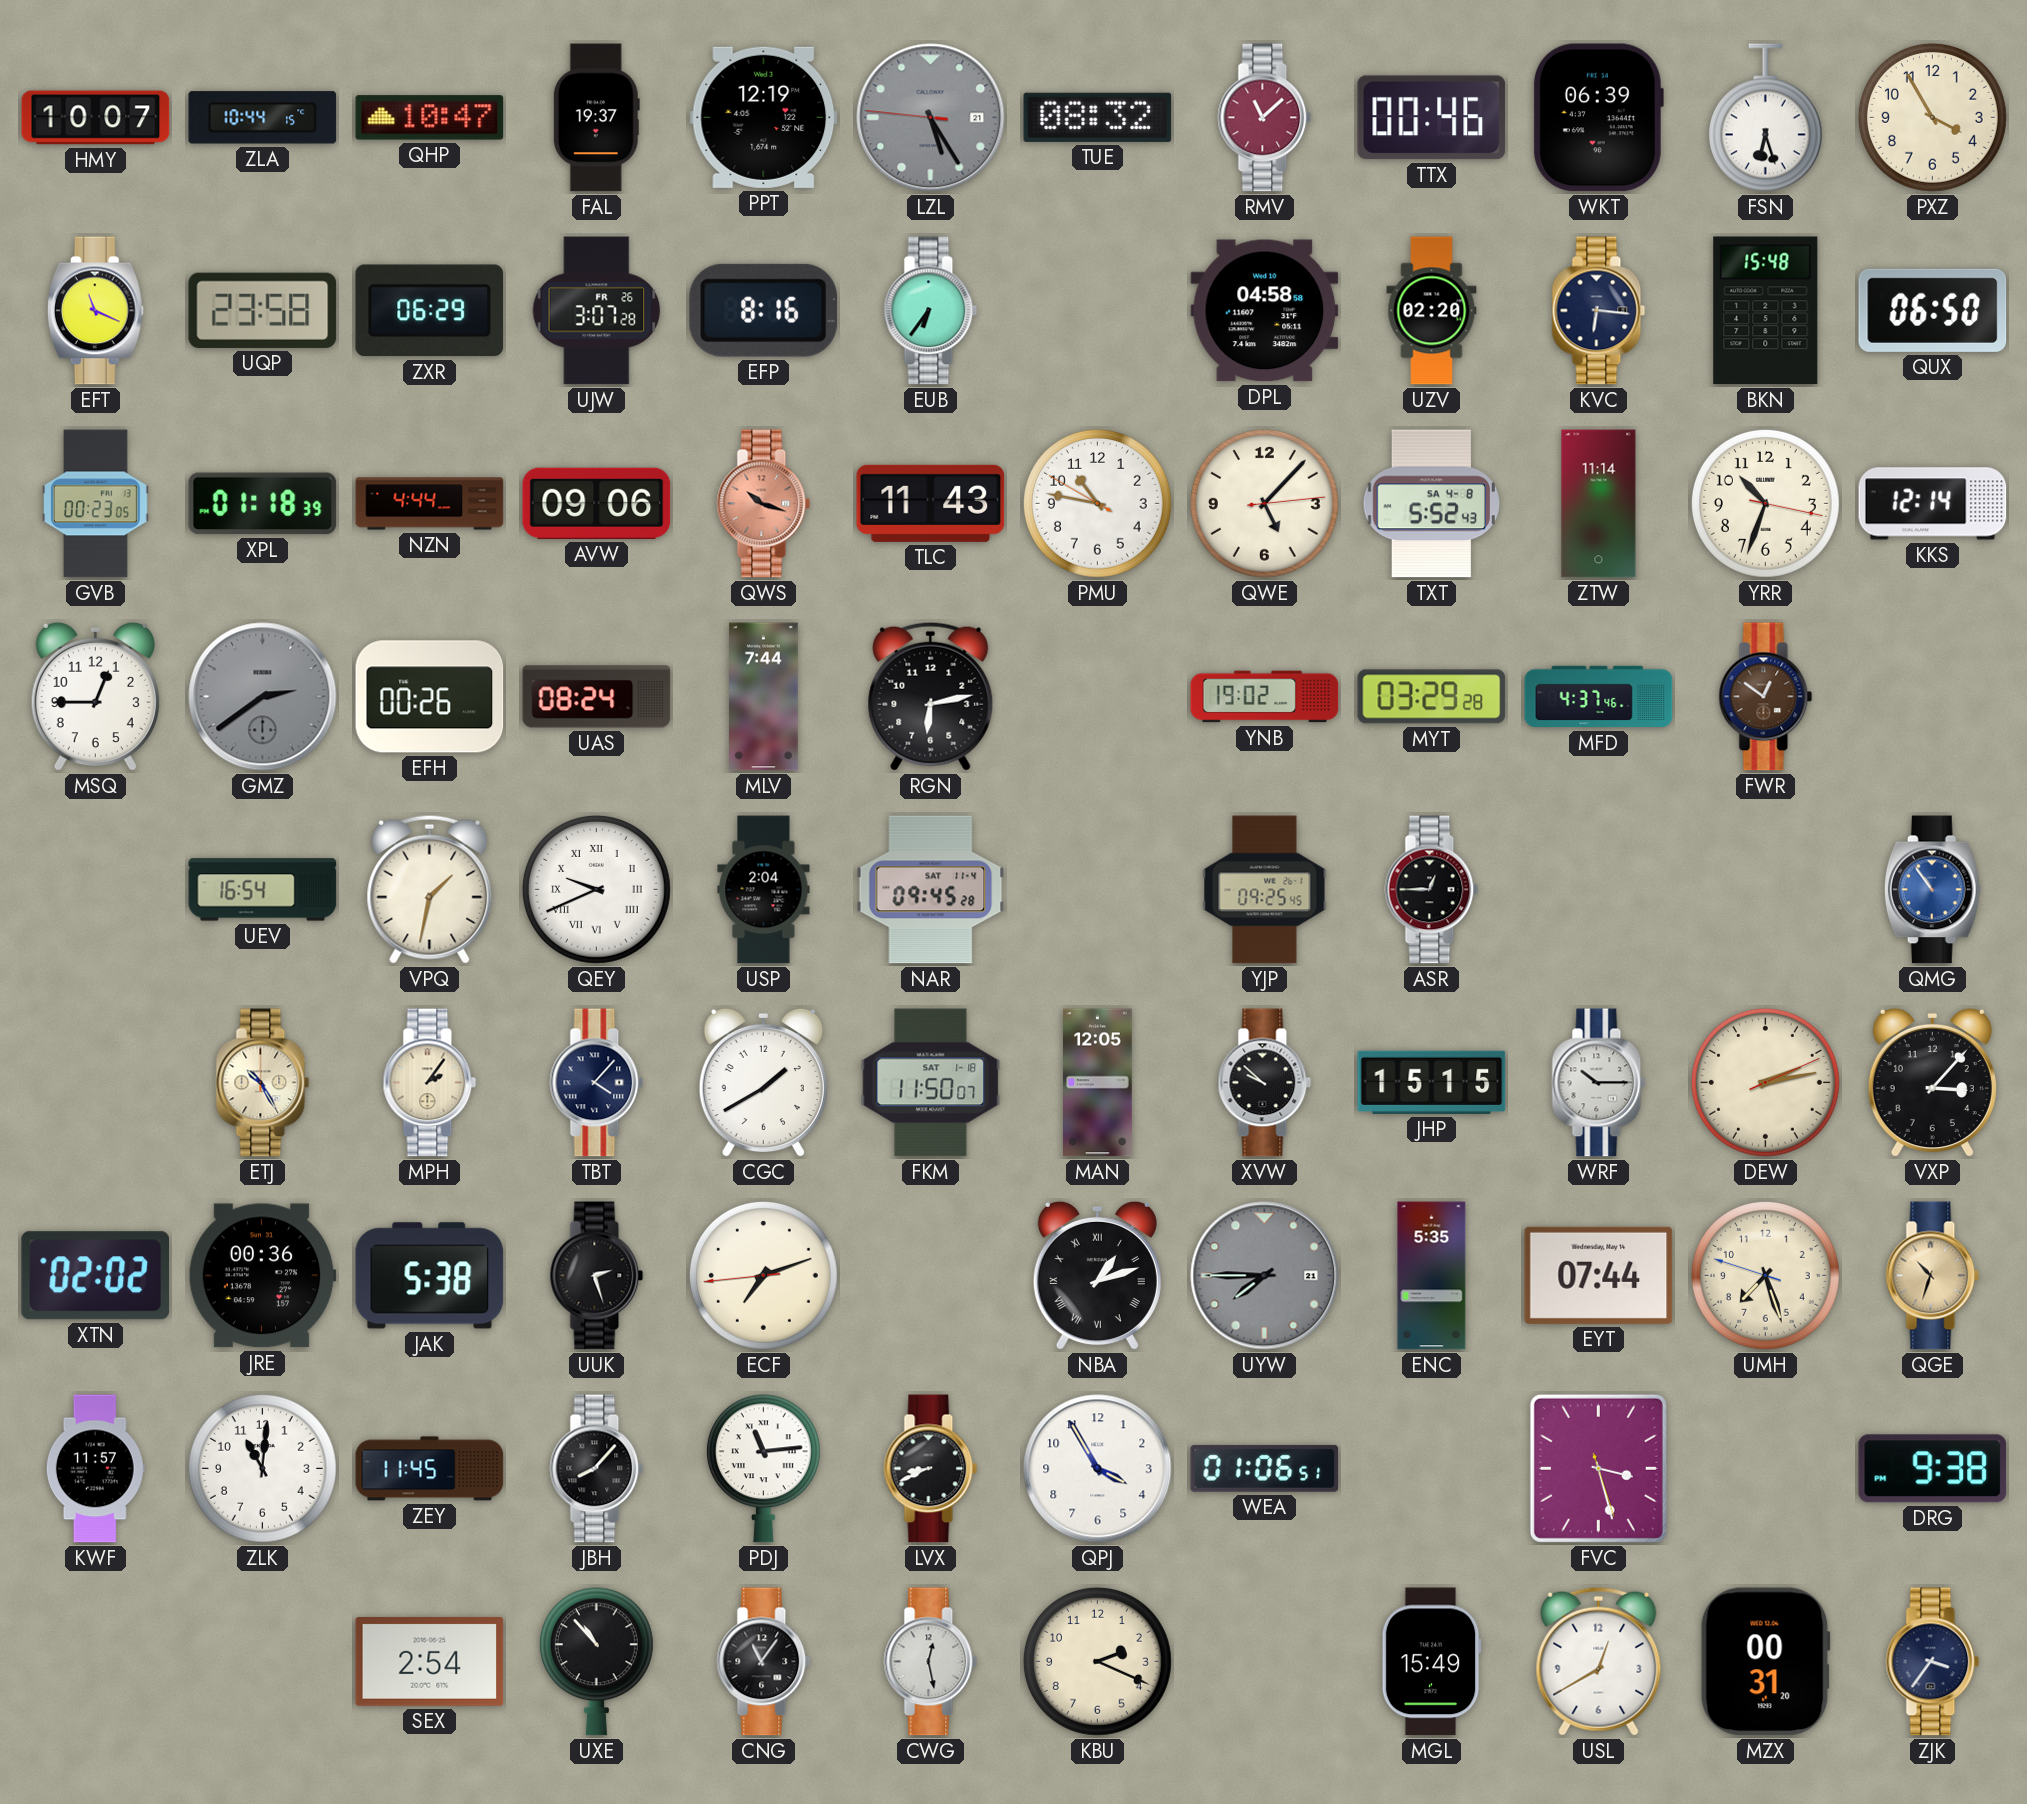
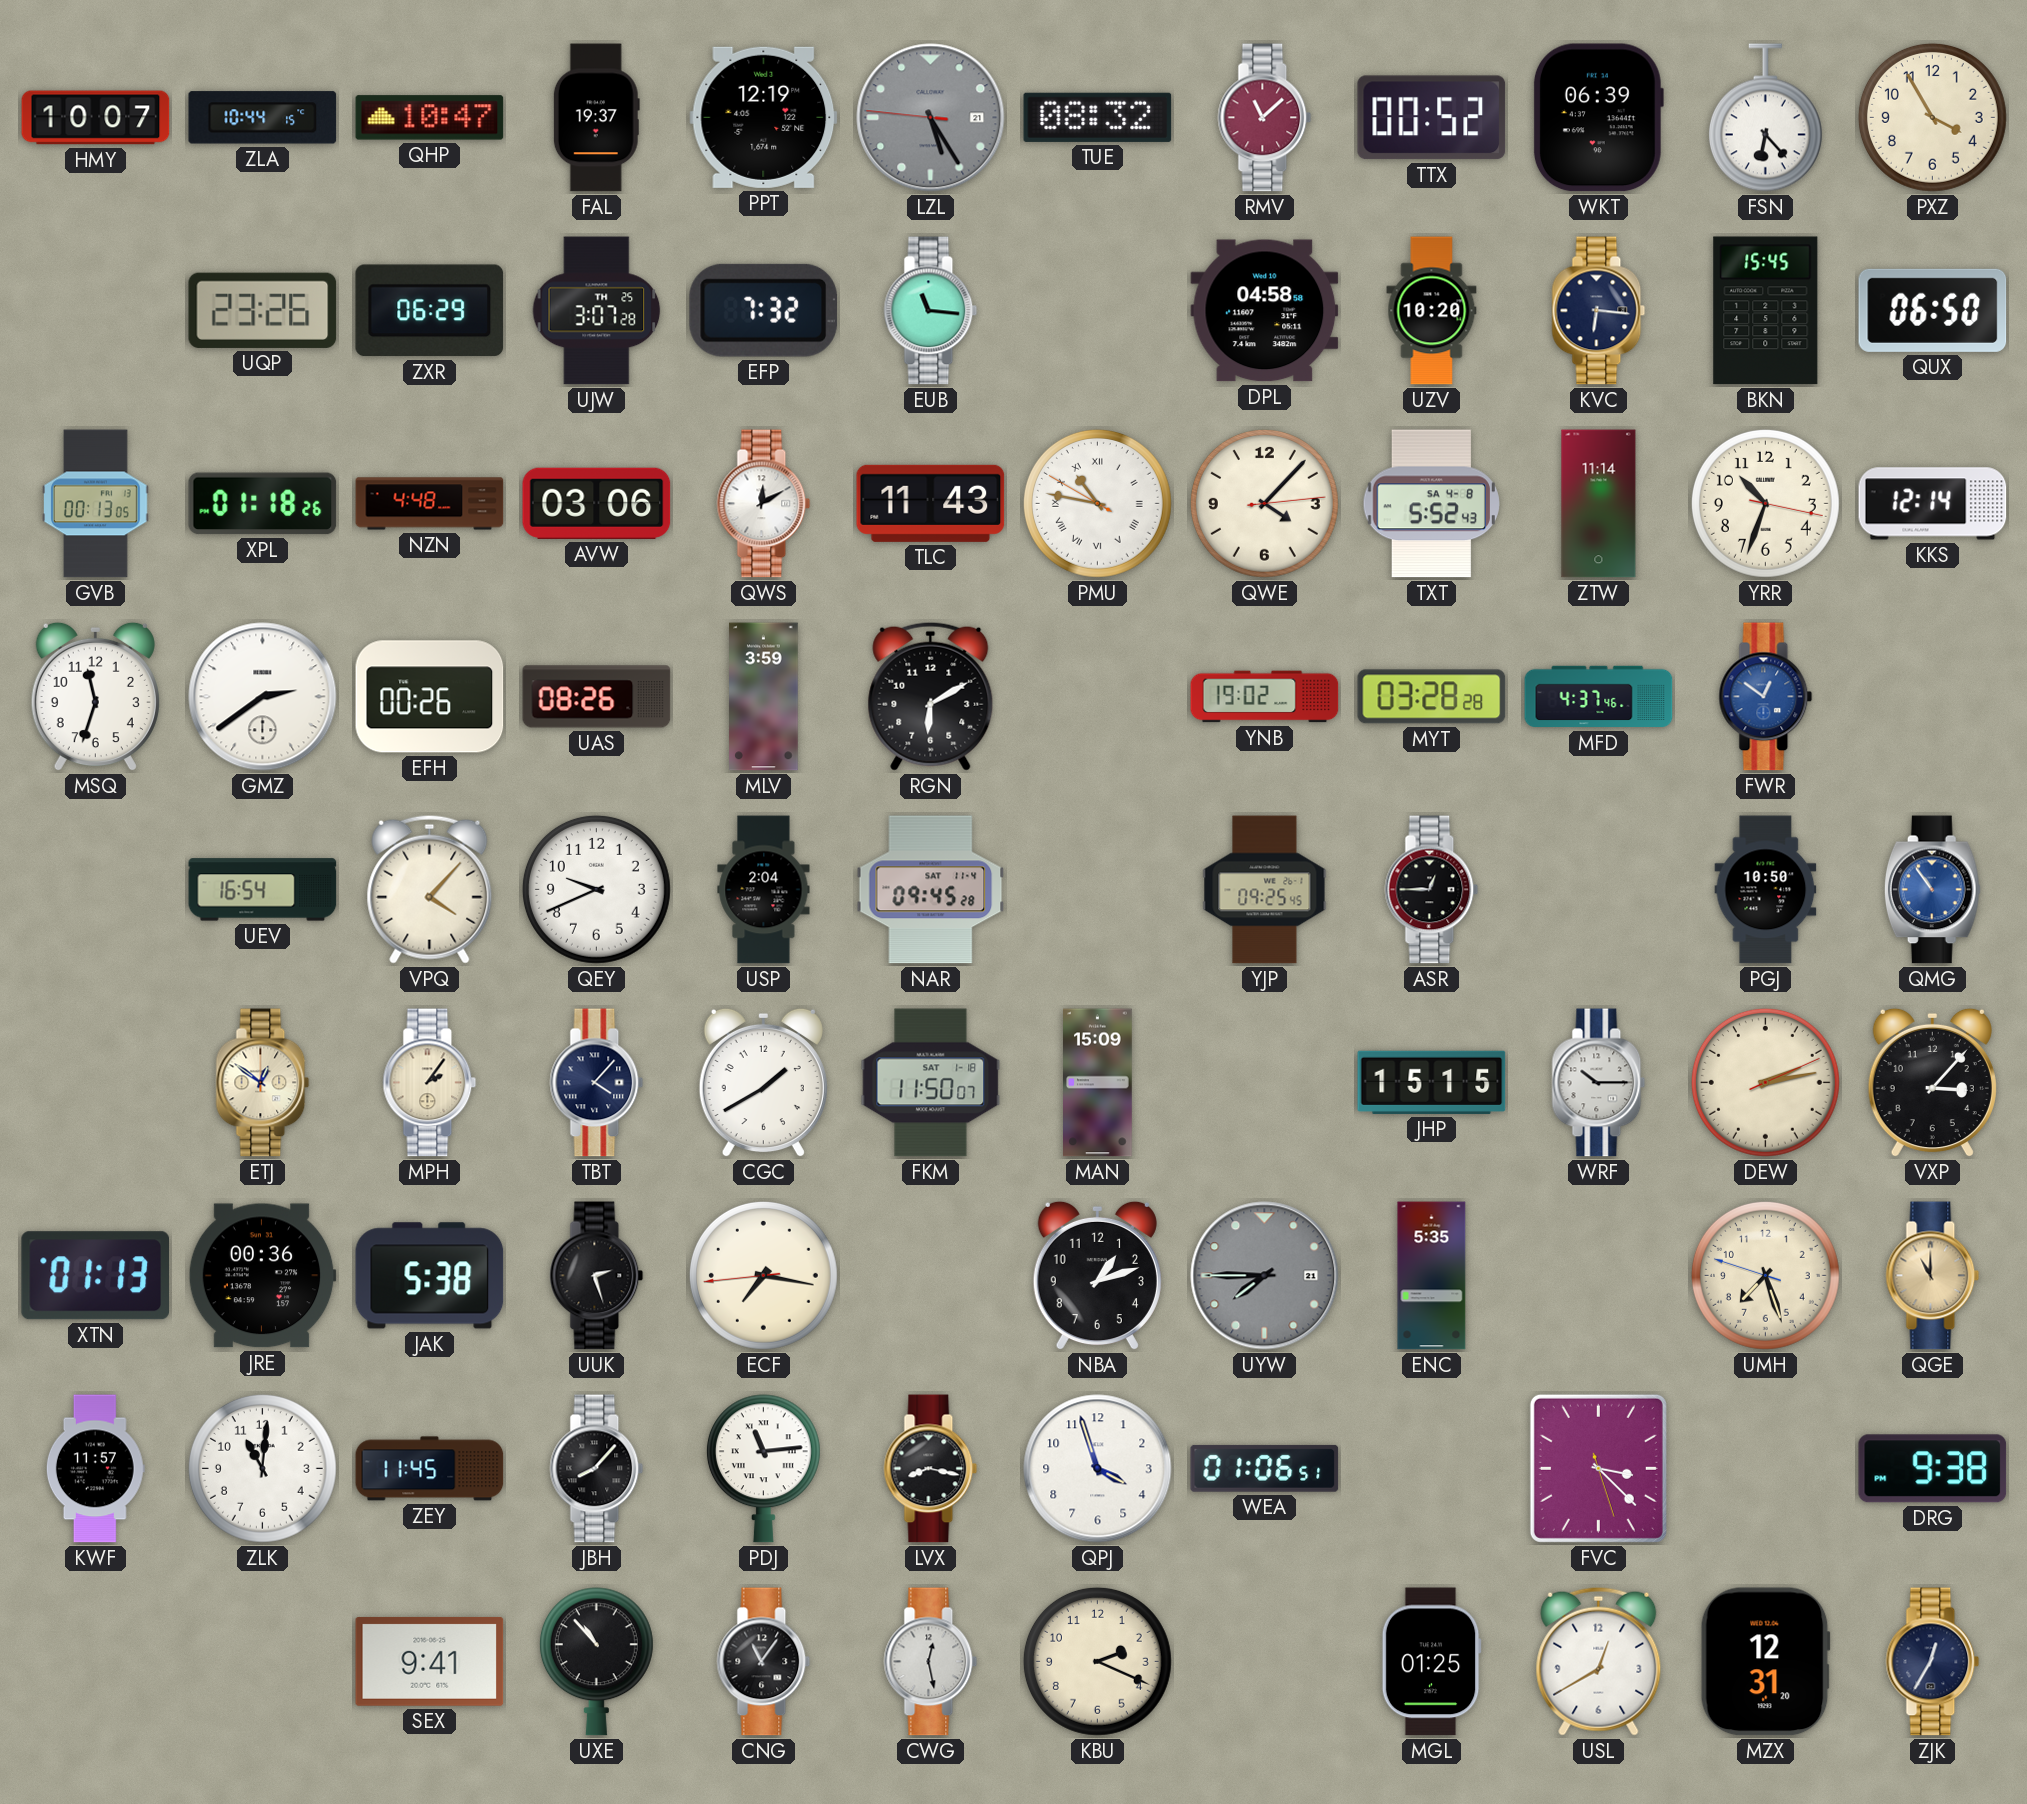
TTX: 00:46 -> 00:52 (1432, 118)
FSN: 6:27 -> 6:23 (1765, 118)
EFT: 11:19 -> none (95, 311)
UQP: 23:58 -> 23:26 (263, 310)
UJW date: FR 26 -> TH 25 (597, 311)
EFP: 8:16 -> 7:32 (763, 310)
EUB: 6:36 -> 11:16 (931, 311)
UZV: 02:20 -> 10:20 (1432, 311)
BKN: 15:48 -> 15:45 (1766, 311)
GVB: 00:23 -> 00:13 (96, 504)
XPL: 01:18:39 -> 01:18:26 (263, 504)
NZN: 4:44 -> 4:48 (430, 504)
AVW: 09:06 -> 03:06 (597, 503)
QWS: 10:18 -> 12:10 (764, 504)
QWS dial: salmon -> white (764, 504)
PMU numerals: Arabic -> Roman (1097, 503)
QWE: 5:07 -> 4:07 (1264, 503)
MSQ: 12:45 -> 11:33 (95, 697)
GMZ dial: grey -> white (263, 697)
UAS: 08:24 -> 08:26 (597, 697)
MLV: 7:44 -> 3:59 (764, 697)
RGN: 6:13 -> 6:10 (931, 696)
MYT: 03:29 -> 03:28 (1432, 697)
FWR dial: brown -> blue (1766, 697)
VPQ: 1:32 -> 4:07 (430, 889)
QEY numerals: Roman -> Arabic (596, 889)
PGJ: none -> 10:50 (1766, 890)
ETJ: 10:25 -> 12:51 (263, 1083)
MAN: 12:05 -> 15:09 (1098, 1083)
XVW: 9:52 -> none (1265, 1083)
XTN: 02:02 -> 01:13 (95, 1276)
ECF: 7:11 -> 7:16 (763, 1275)
NBA numerals: Roman -> Arabic (1097, 1276)
EYT: 07:44 -> none (1599, 1275)
QGE: 10:33 -> 11:00 (1933, 1276)
LVX: 8:41 -> 8:17 (931, 1469)
QPJ: 3:55 -> 3:57 (1098, 1469)
FVC: 3:27 -> 3:22 (1598, 1468)
SEX: 2:54 -> 9:41 (430, 1661)
MGL: 15:49 -> 01:25 (1431, 1662)
MZX: 00:31 -> 12:31 (1765, 1662)
ZJK: 3:36 -> 12:35 (1933, 1662)
